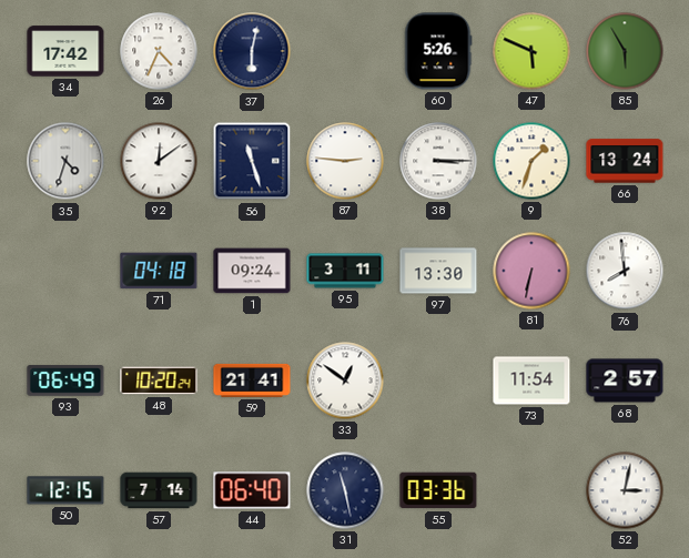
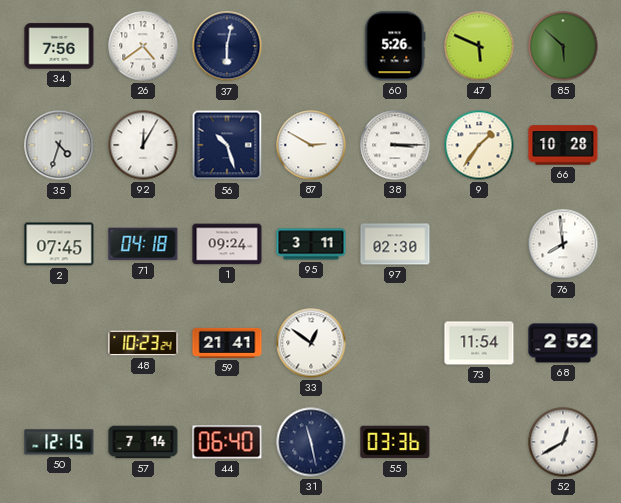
34: 17:42 -> 7:56 (59, 46)
26: 4:34 -> 4:39 (143, 46)
85: 5:55 -> 5:52 (563, 46)
92: 12:09 -> 12:05 (143, 145)
56: 11:27 -> 10:27 (227, 145)
87: 2:46 -> 2:50 (311, 145)
9: 1:33 -> 1:36 (479, 145)
66: 13:24 -> 10:28 (563, 145)
2: none -> 07:45 (59, 244)
97: 13:30 -> 02:30 (395, 244)
81: 6:32 -> none (531, 271)
93: 06:49 -> none (65, 381)
48: 10:20 -> 10:23 (143, 343)
68: 2:57 -> 2:52 (563, 343)
52: 3:02 -> 12:40 (563, 442)
